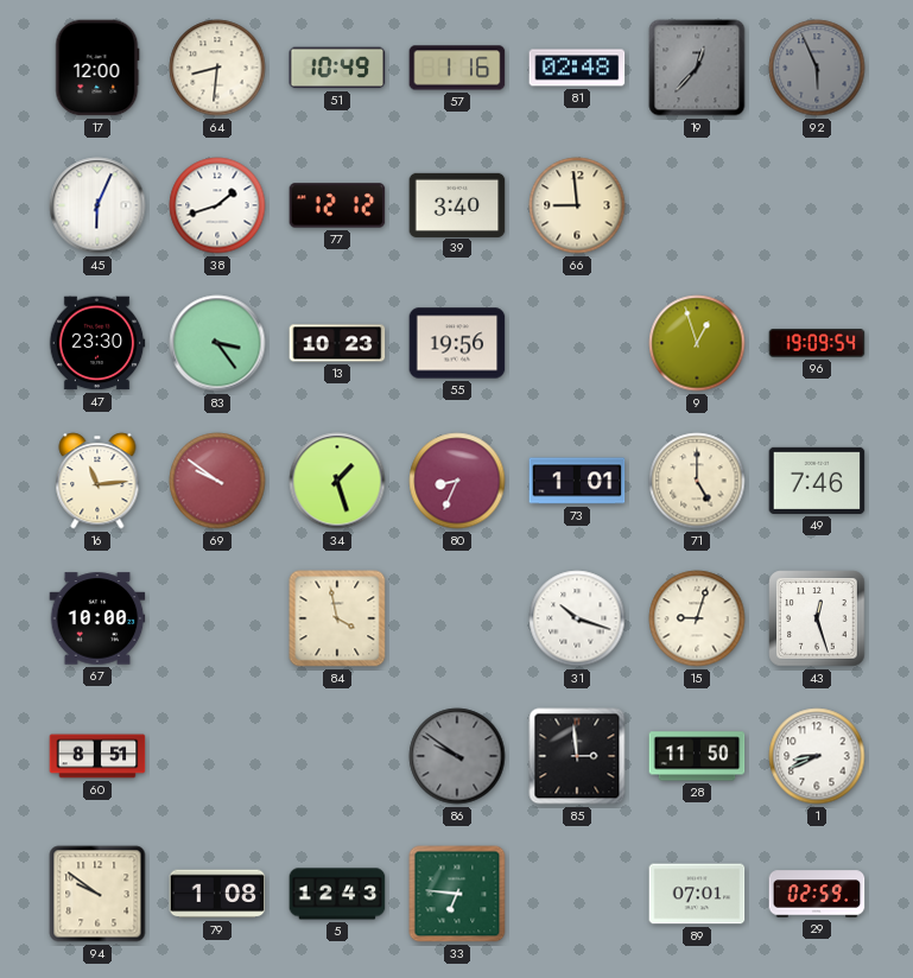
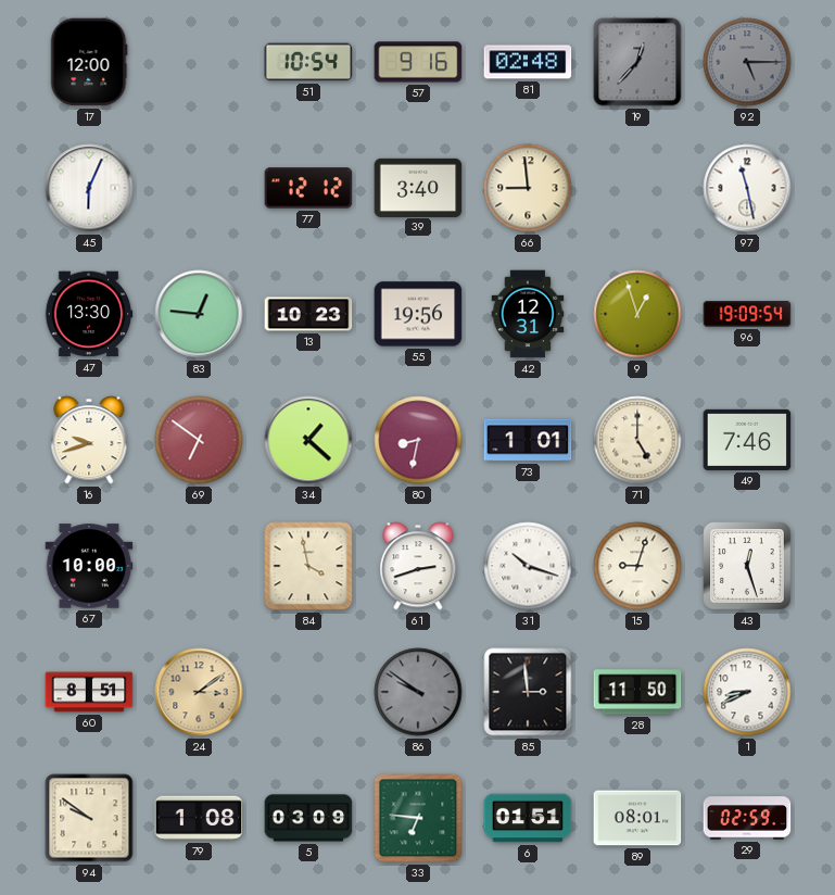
64: 8:31 -> none (217, 68)
51: 10:49 -> 10:54 (308, 62)
57: 1:16 -> 9:16 (418, 62)
92: 5:56 -> 5:15 (747, 62)
38: 1:42 -> none (217, 205)
97: none -> 11:28 (747, 188)
47: 23:30 -> 13:30 (89, 314)
83: 3:24 -> 12:46 (199, 314)
42: none -> 12:31 (528, 314)
16: 11:14 -> 9:42 (89, 440)
69: 9:51 -> 6:51 (199, 440)
34: 1:27 -> 1:22 (308, 440)
80: 8:34 -> 8:32 (418, 440)
61: none -> 2:42 (418, 566)
24: none -> 3:09 (199, 692)
5: 12:43 -> 03:09 (308, 818)
6: none -> 01:51 (528, 818)
89: 07:01 -> 08:01 (637, 818)
